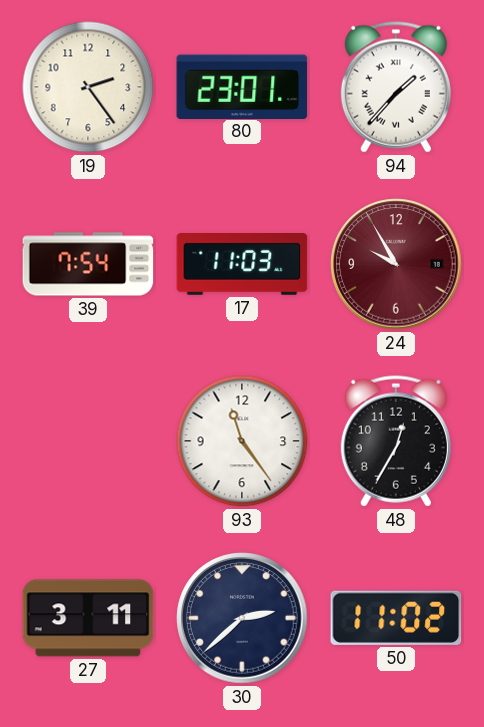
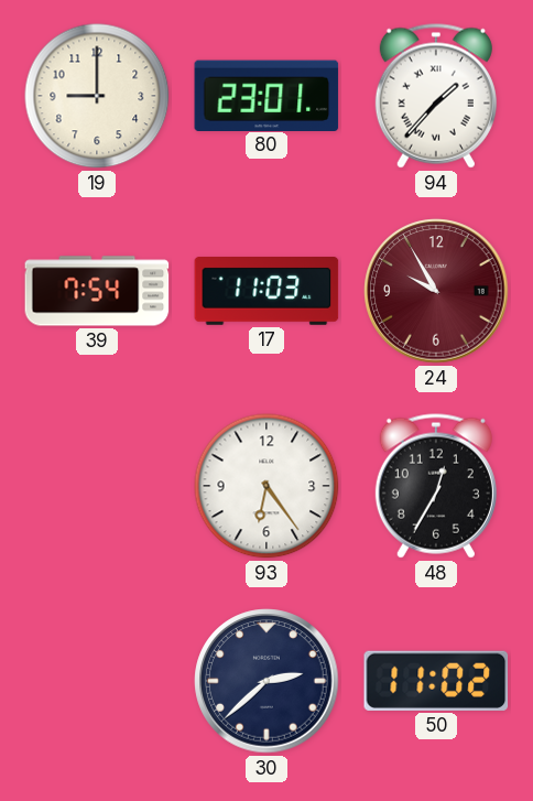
19: 2:24 -> 9:00 (97, 96)
93: 11:24 -> 6:24 (266, 486)
27: 3:11 -> none (88, 618)
